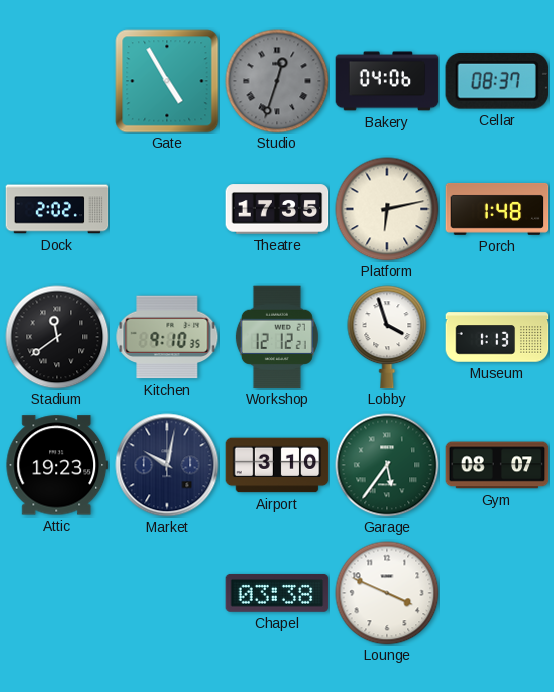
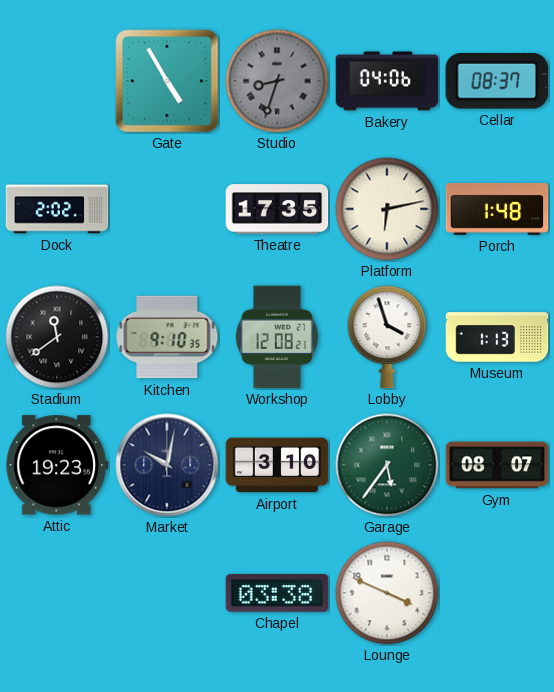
Studio: 12:33 -> 8:33 (277, 81)
Workshop: 12:12 -> 12:08 (277, 337)
